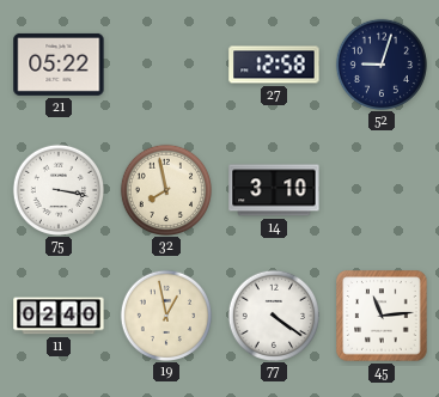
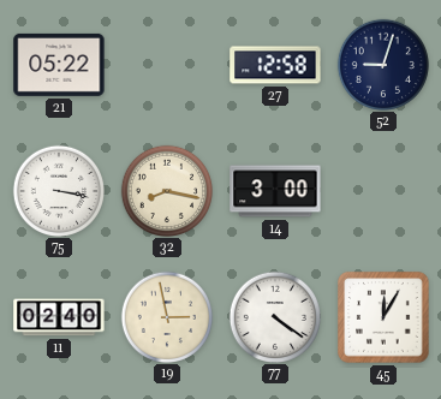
32: 7:58 -> 8:17 (166, 190)
14: 3:10 -> 3:00 (275, 191)
19: 12:58 -> 2:58 (166, 316)
45: 11:14 -> 12:05 (383, 317)
